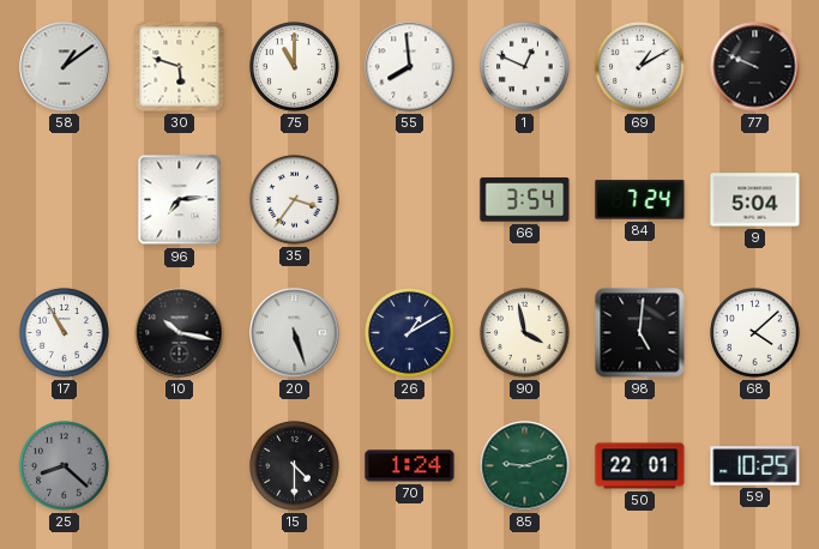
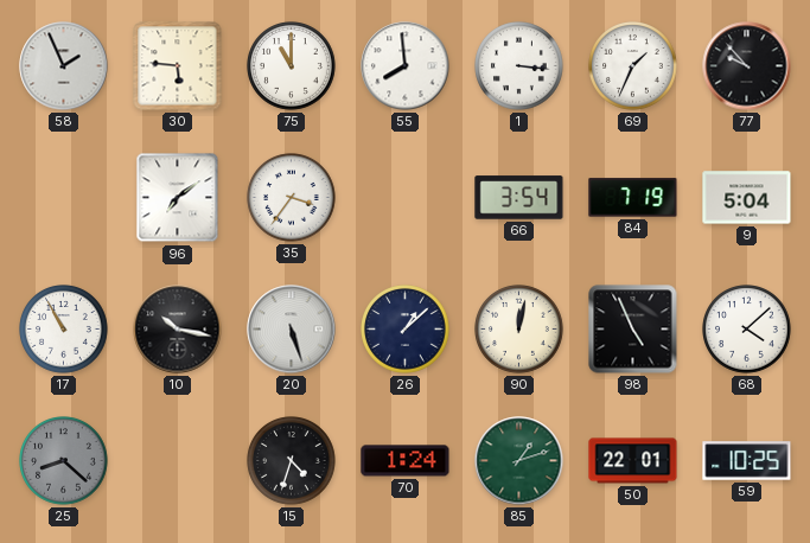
58: 1:09 -> 1:56 (64, 66)
30: 5:48 -> 5:46 (178, 66)
1: 12:49 -> 3:16 (519, 66)
69: 1:10 -> 1:34 (633, 66)
77: 9:49 -> 9:53 (747, 66)
96: 7:14 -> 7:09 (178, 198)
84: 7:24 -> 7:19 (633, 198)
26: 1:10 -> 1:08 (406, 330)
90: 3:58 -> 12:02 (519, 330)
98: 5:01 -> 4:56 (633, 330)
15: 4:30 -> 4:33 (292, 461)
85: 9:12 -> 1:12 (519, 461)
